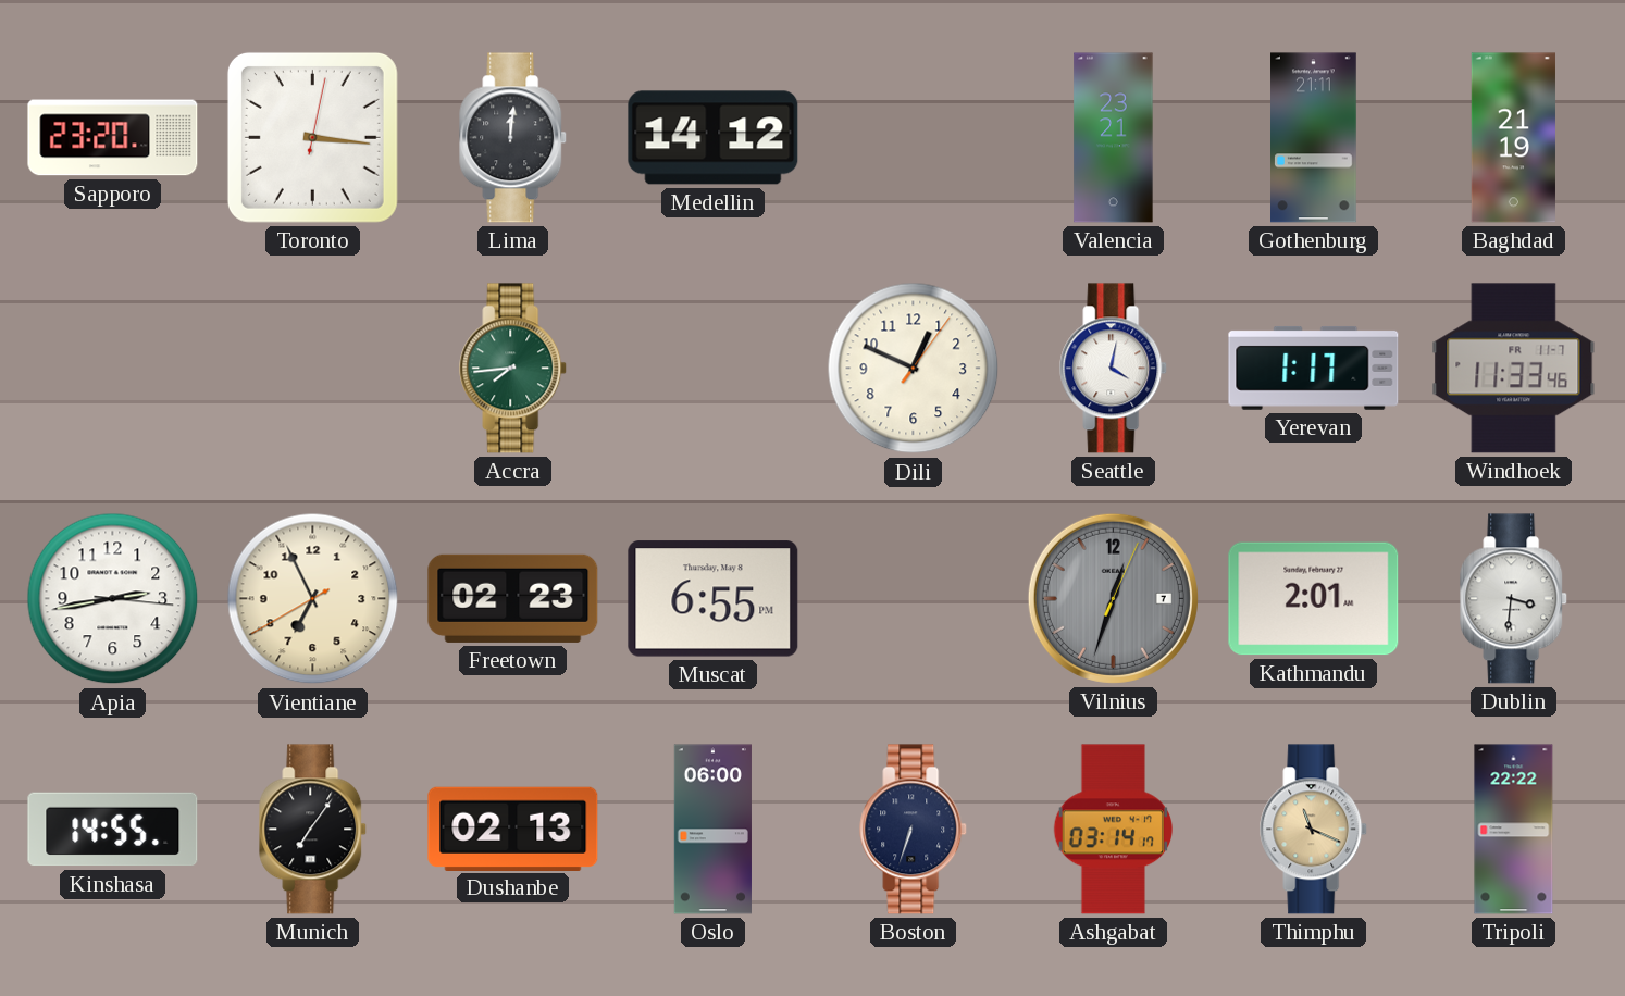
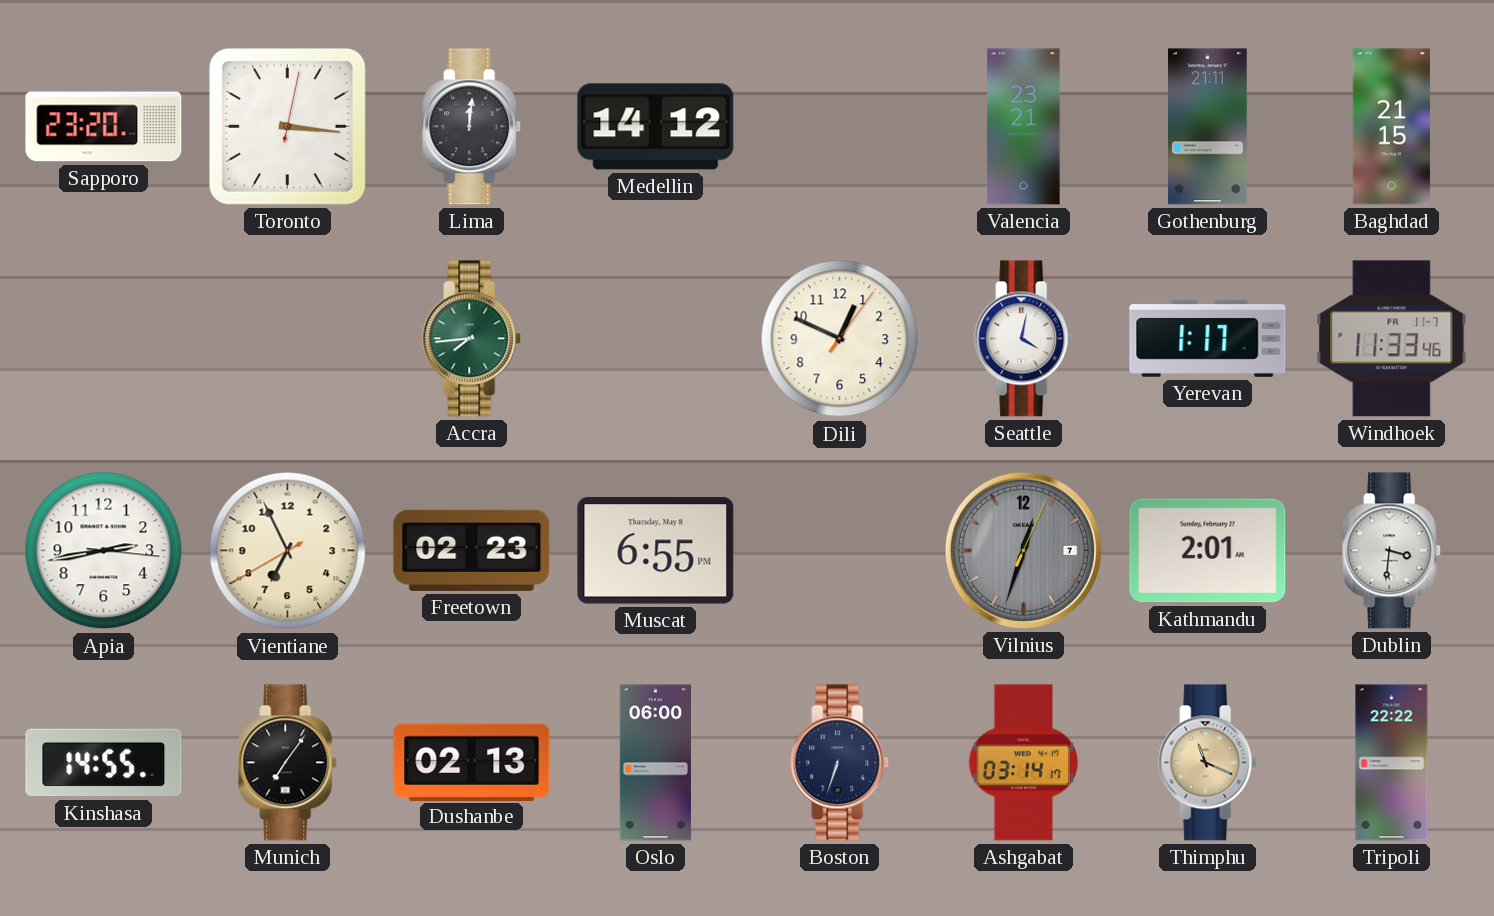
Baghdad: 21:19 -> 21:15 (1391, 127)
